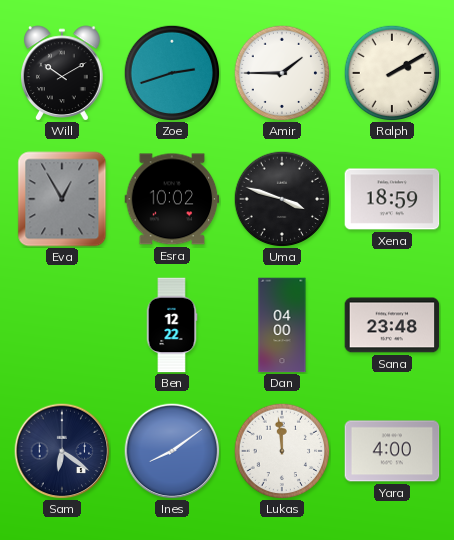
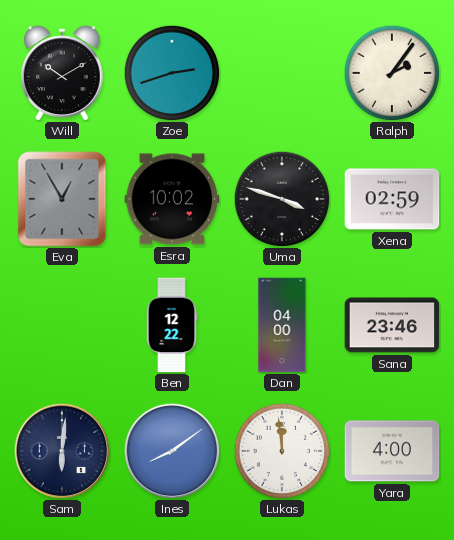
Amir: 1:45 -> none (282, 73)
Ralph: 2:10 -> 2:06 (392, 73)
Xena: 18:59 -> 02:59 (392, 199)
Sana: 23:48 -> 23:46 (392, 325)
Sam: 6:21 -> 6:01 (62, 451)
